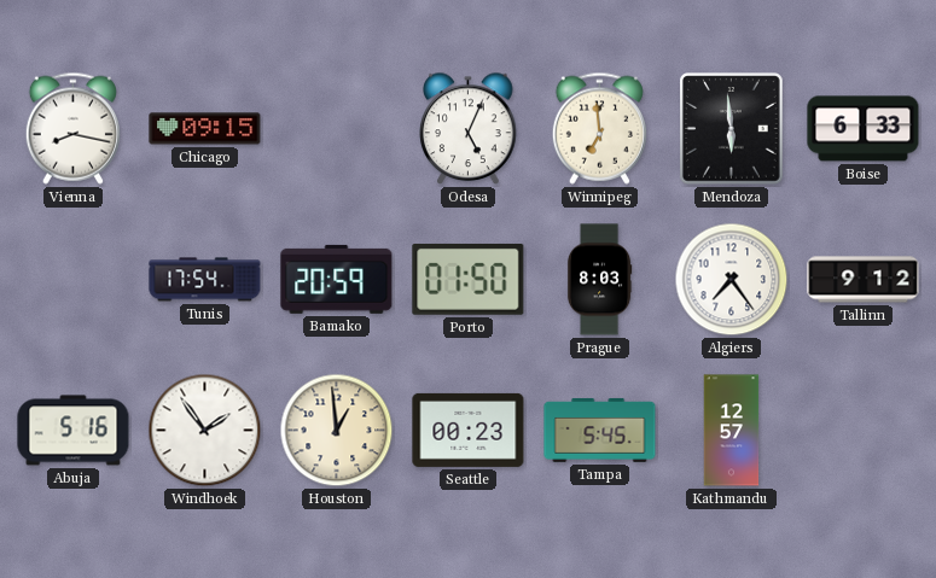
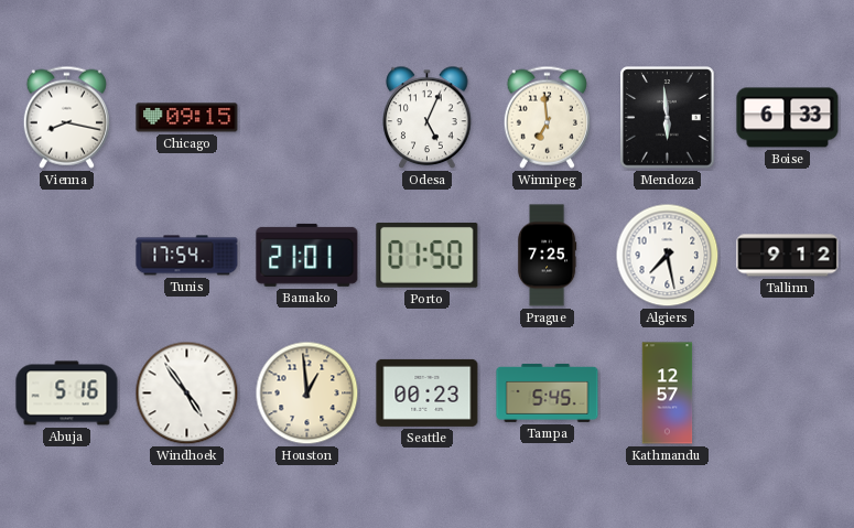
Bamako: 20:59 -> 21:01 (307, 255)
Prague: 8:03 -> 7:25 (547, 256)
Algiers: 7:24 -> 7:28 (668, 256)
Windhoek: 1:54 -> 4:54 (187, 394)
